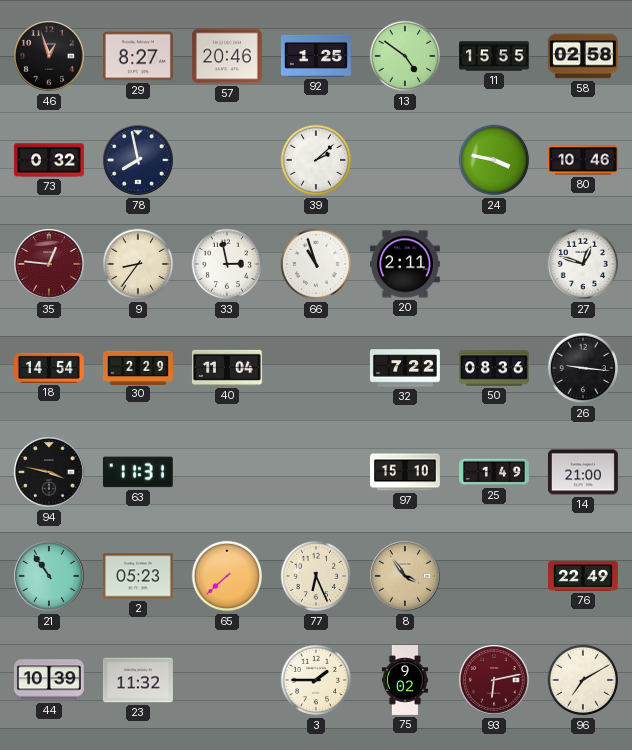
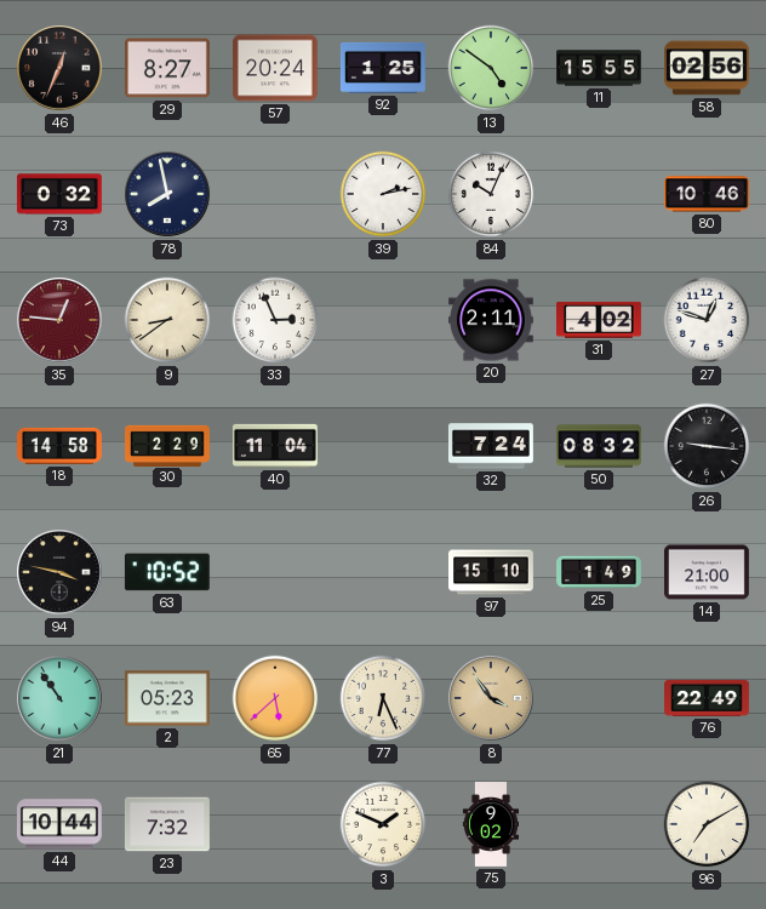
46: 12:57 -> 12:34 (59, 68)
57: 20:46 -> 20:24 (275, 68)
58: 02:58 -> 02:56 (707, 68)
39: 2:08 -> 2:13 (383, 194)
84: none -> 10:04 (491, 194)
24: 3:47 -> none (494, 160)
9: 8:36 -> 8:39 (167, 320)
33: 2:58 -> 2:56 (275, 320)
66: 10:57 -> none (316, 264)
31: none -> 4:02 (600, 321)
18: 14:54 -> 14:58 (61, 446)
32: 7:22 -> 7:24 (491, 446)
50: 08:36 -> 08:32 (599, 446)
63: 11:31 -> 10:52 (167, 572)
65: 7:38 -> 5:38 (275, 698)
44: 10:39 -> 10:44 (59, 824)
23: 11:32 -> 7:32 (167, 824)
3: 1:45 -> 1:49 (383, 824)
93: 6:13 -> none (494, 680)
